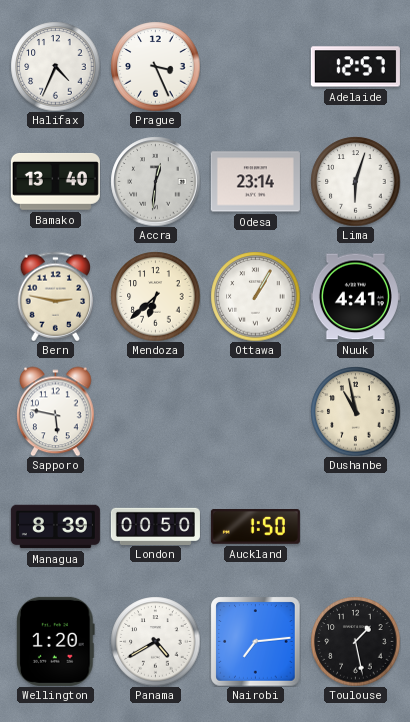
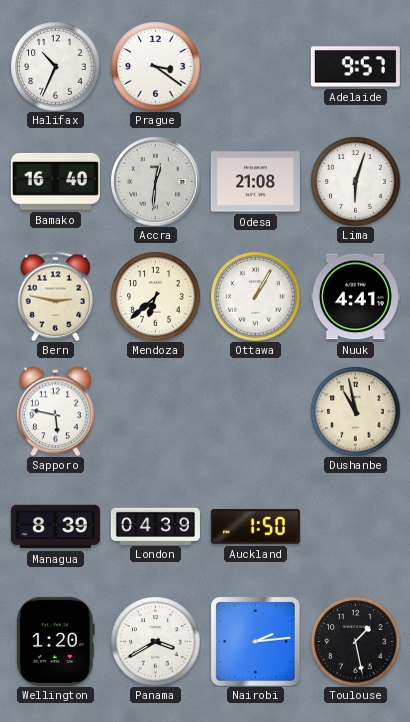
Halifax: 4:34 -> 10:34 (55, 66)
Prague: 3:26 -> 3:21 (155, 66)
Adelaide: 12:57 -> 9:57 (355, 67)
Bamako: 13:40 -> 16:40 (55, 181)
Odesa: 23:14 -> 21:08 (255, 182)
London: 00:50 -> 04:39 (155, 526)
Panama: 4:40 -> 3:40 (155, 641)
Nairobi: 7:14 -> 2:14 (255, 641)
